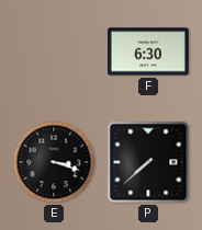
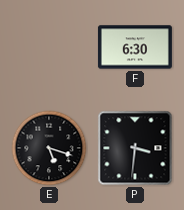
E: 3:18 -> 5:18 (49, 148)
P: 7:38 -> 3:31 (135, 148)
